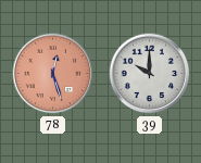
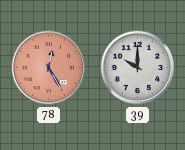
78: 12:27 -> 12:25 (49, 68)
